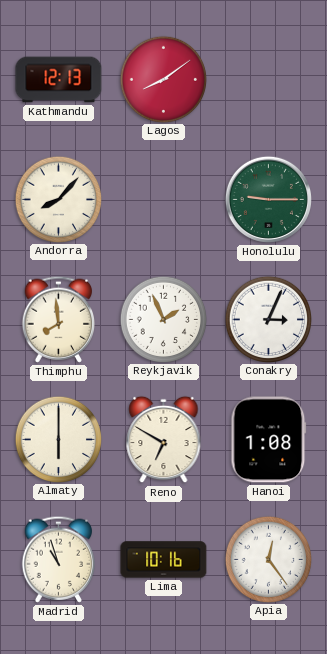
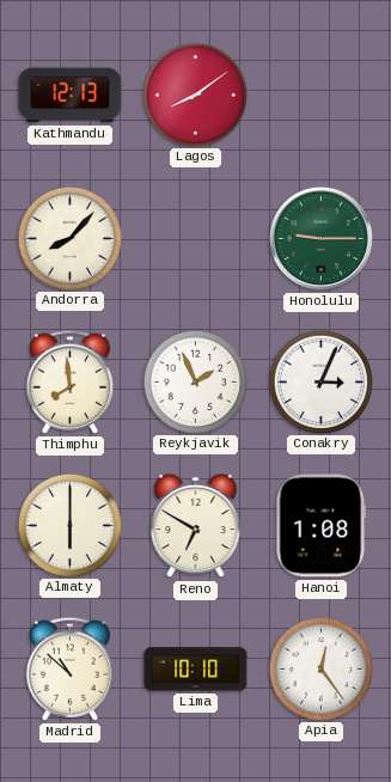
Madrid: 10:57 -> 10:52 (71, 668)
Lima: 10:16 -> 10:10 (196, 670)
